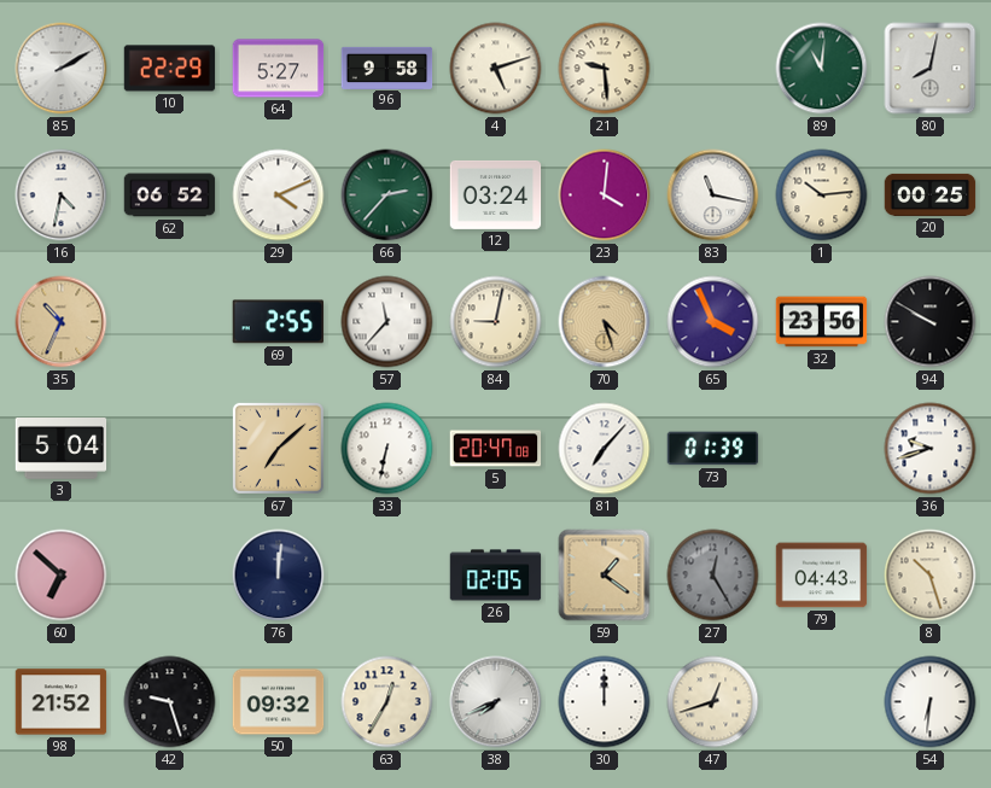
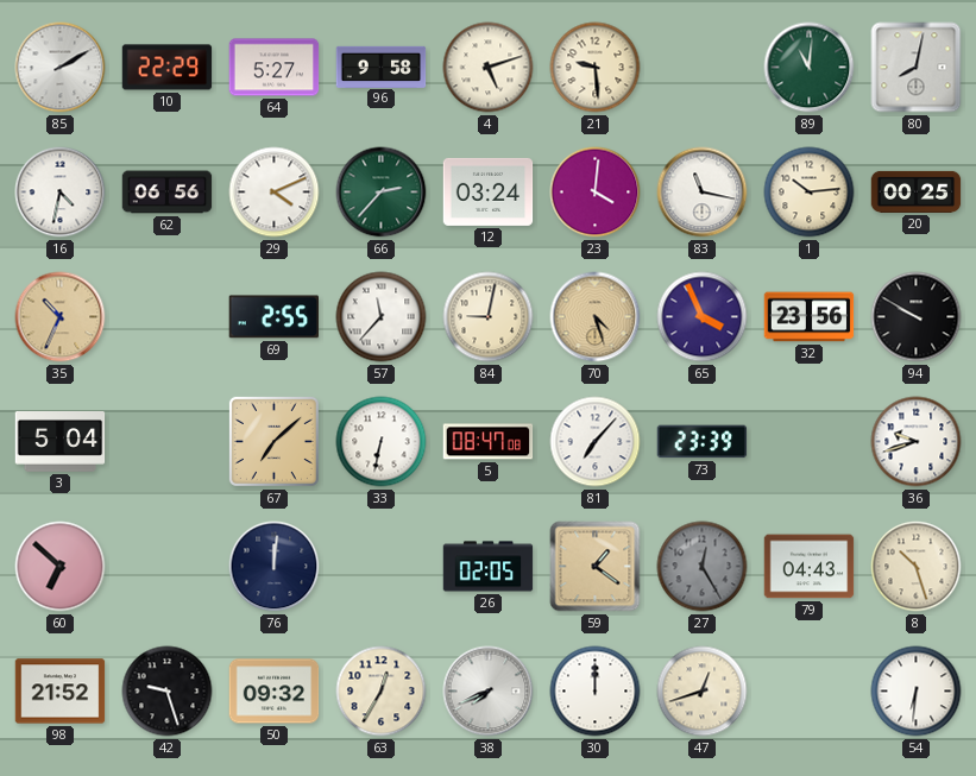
62: 06:52 -> 06:56 (168, 193)
5: 20:47 -> 08:47 (489, 442)
73: 01:39 -> 23:39 (703, 442)
